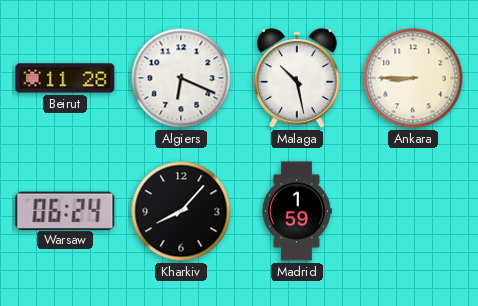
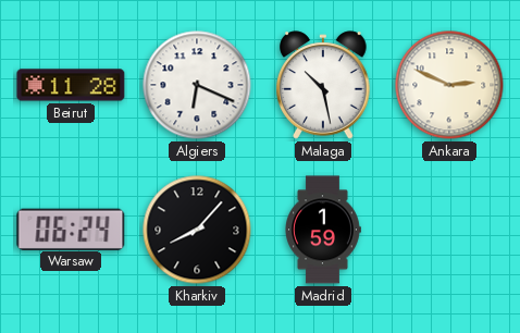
Ankara: 8:45 -> 2:49 (449, 85)
